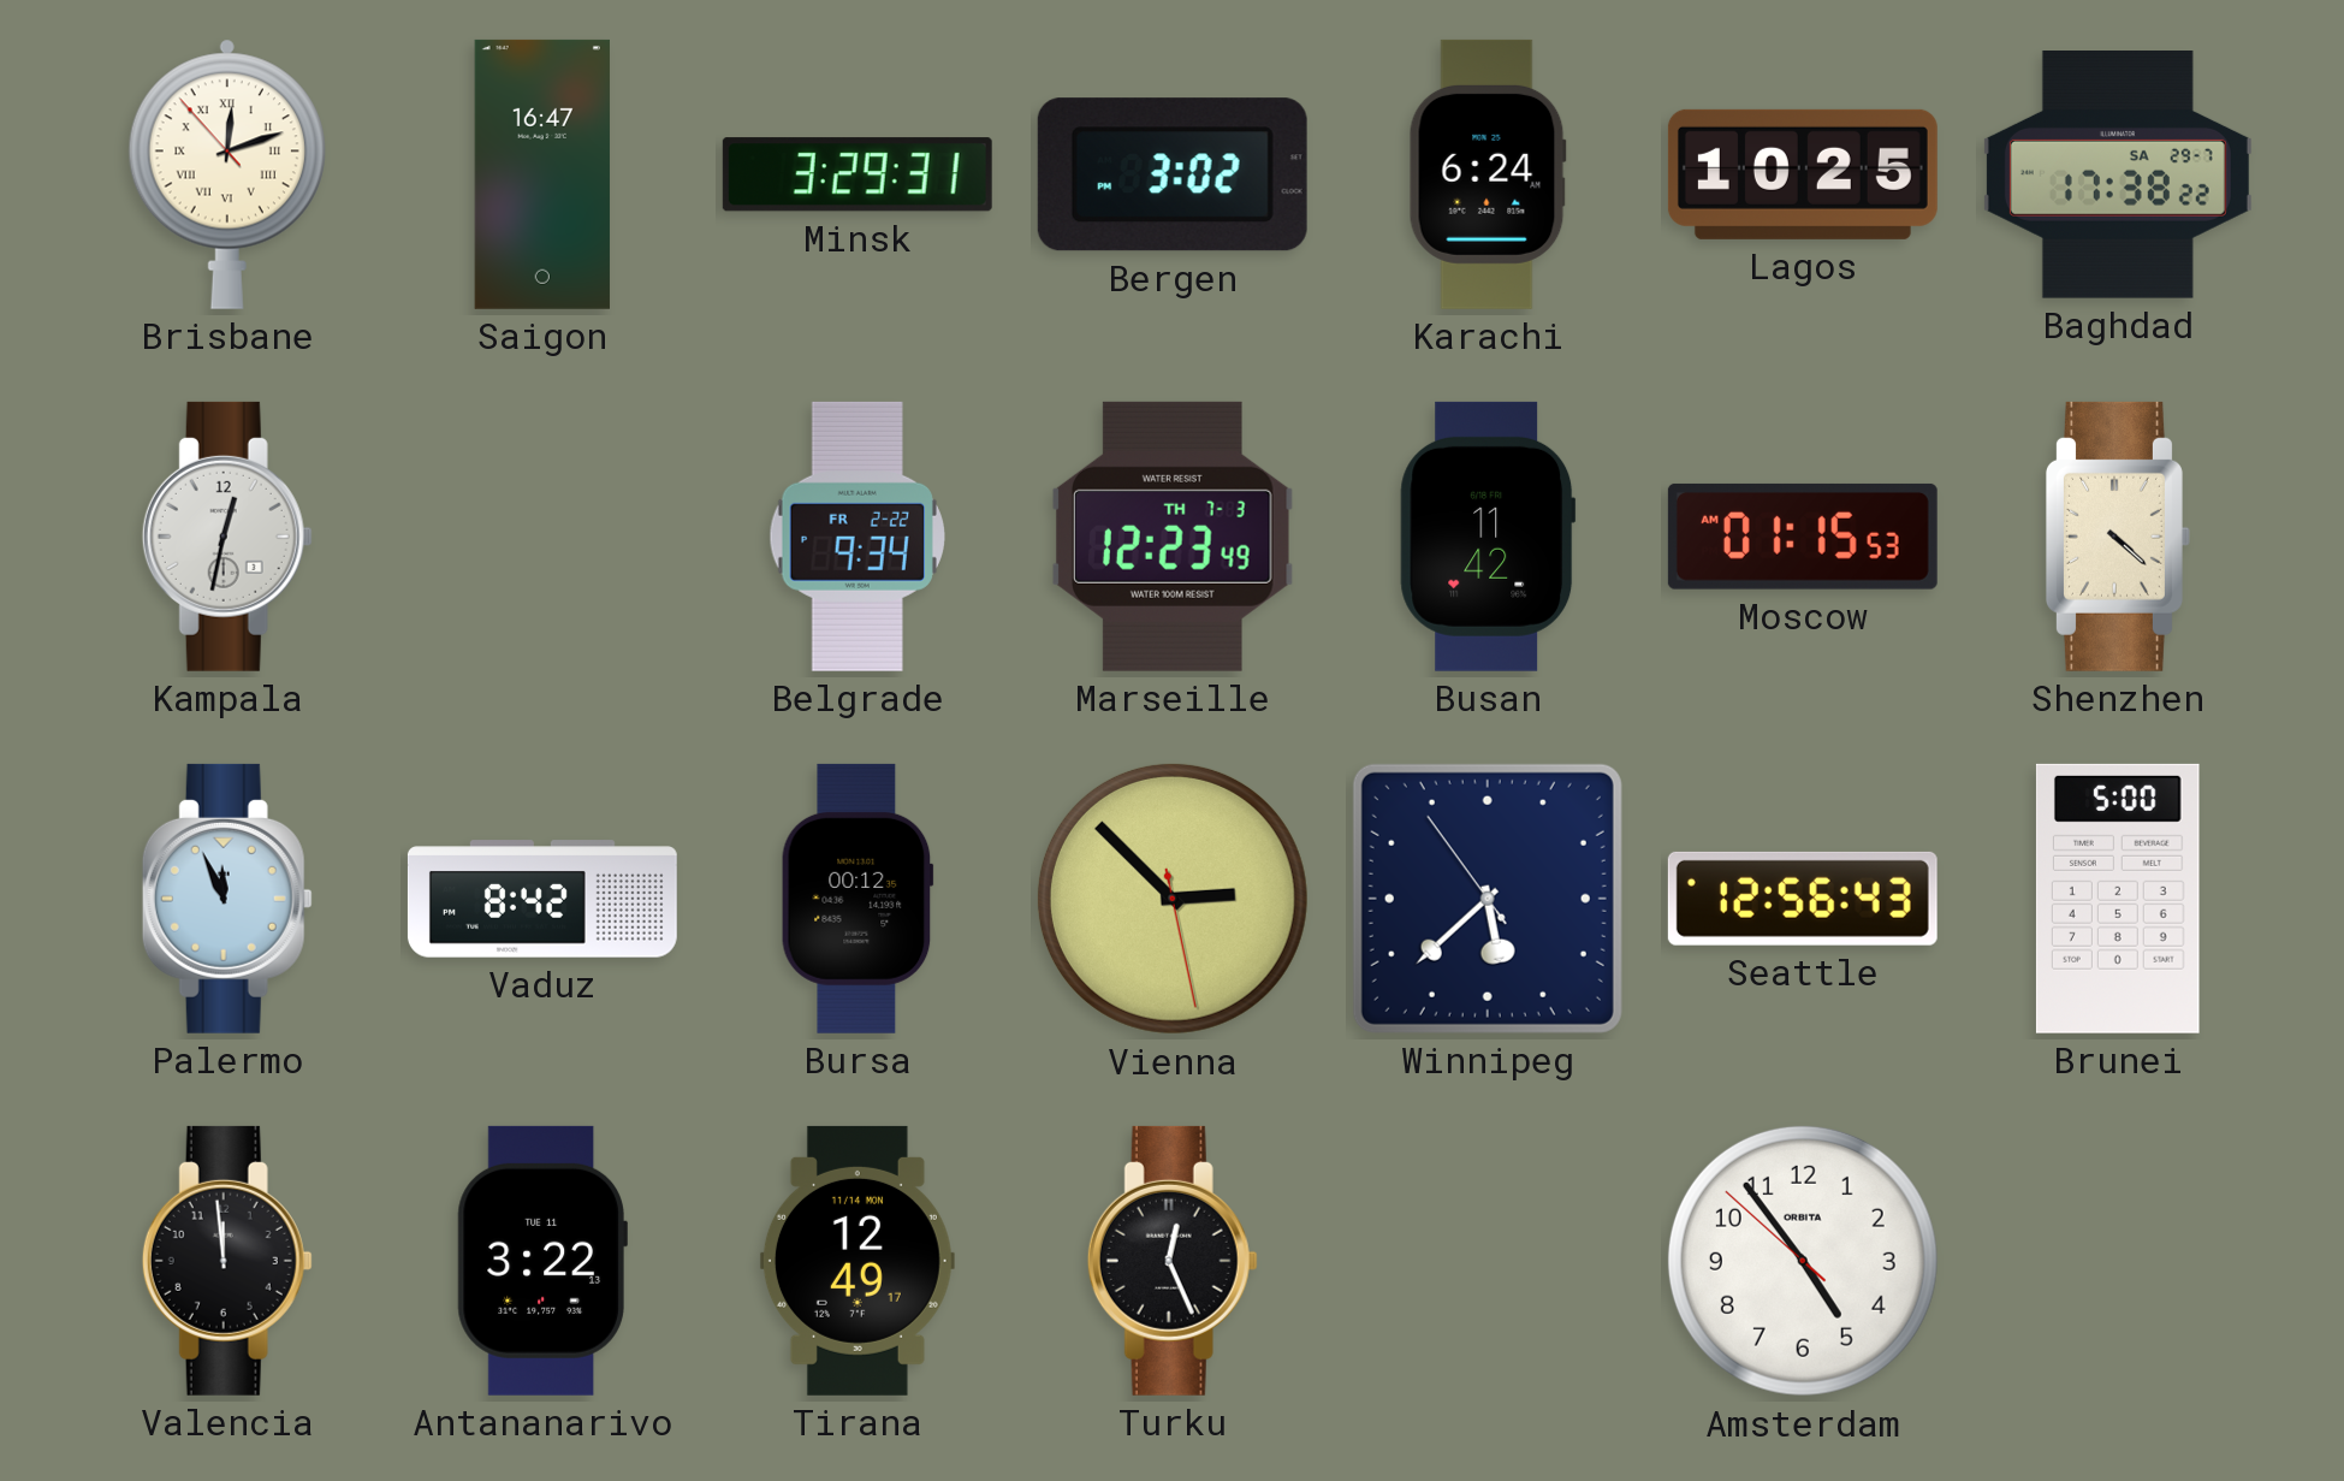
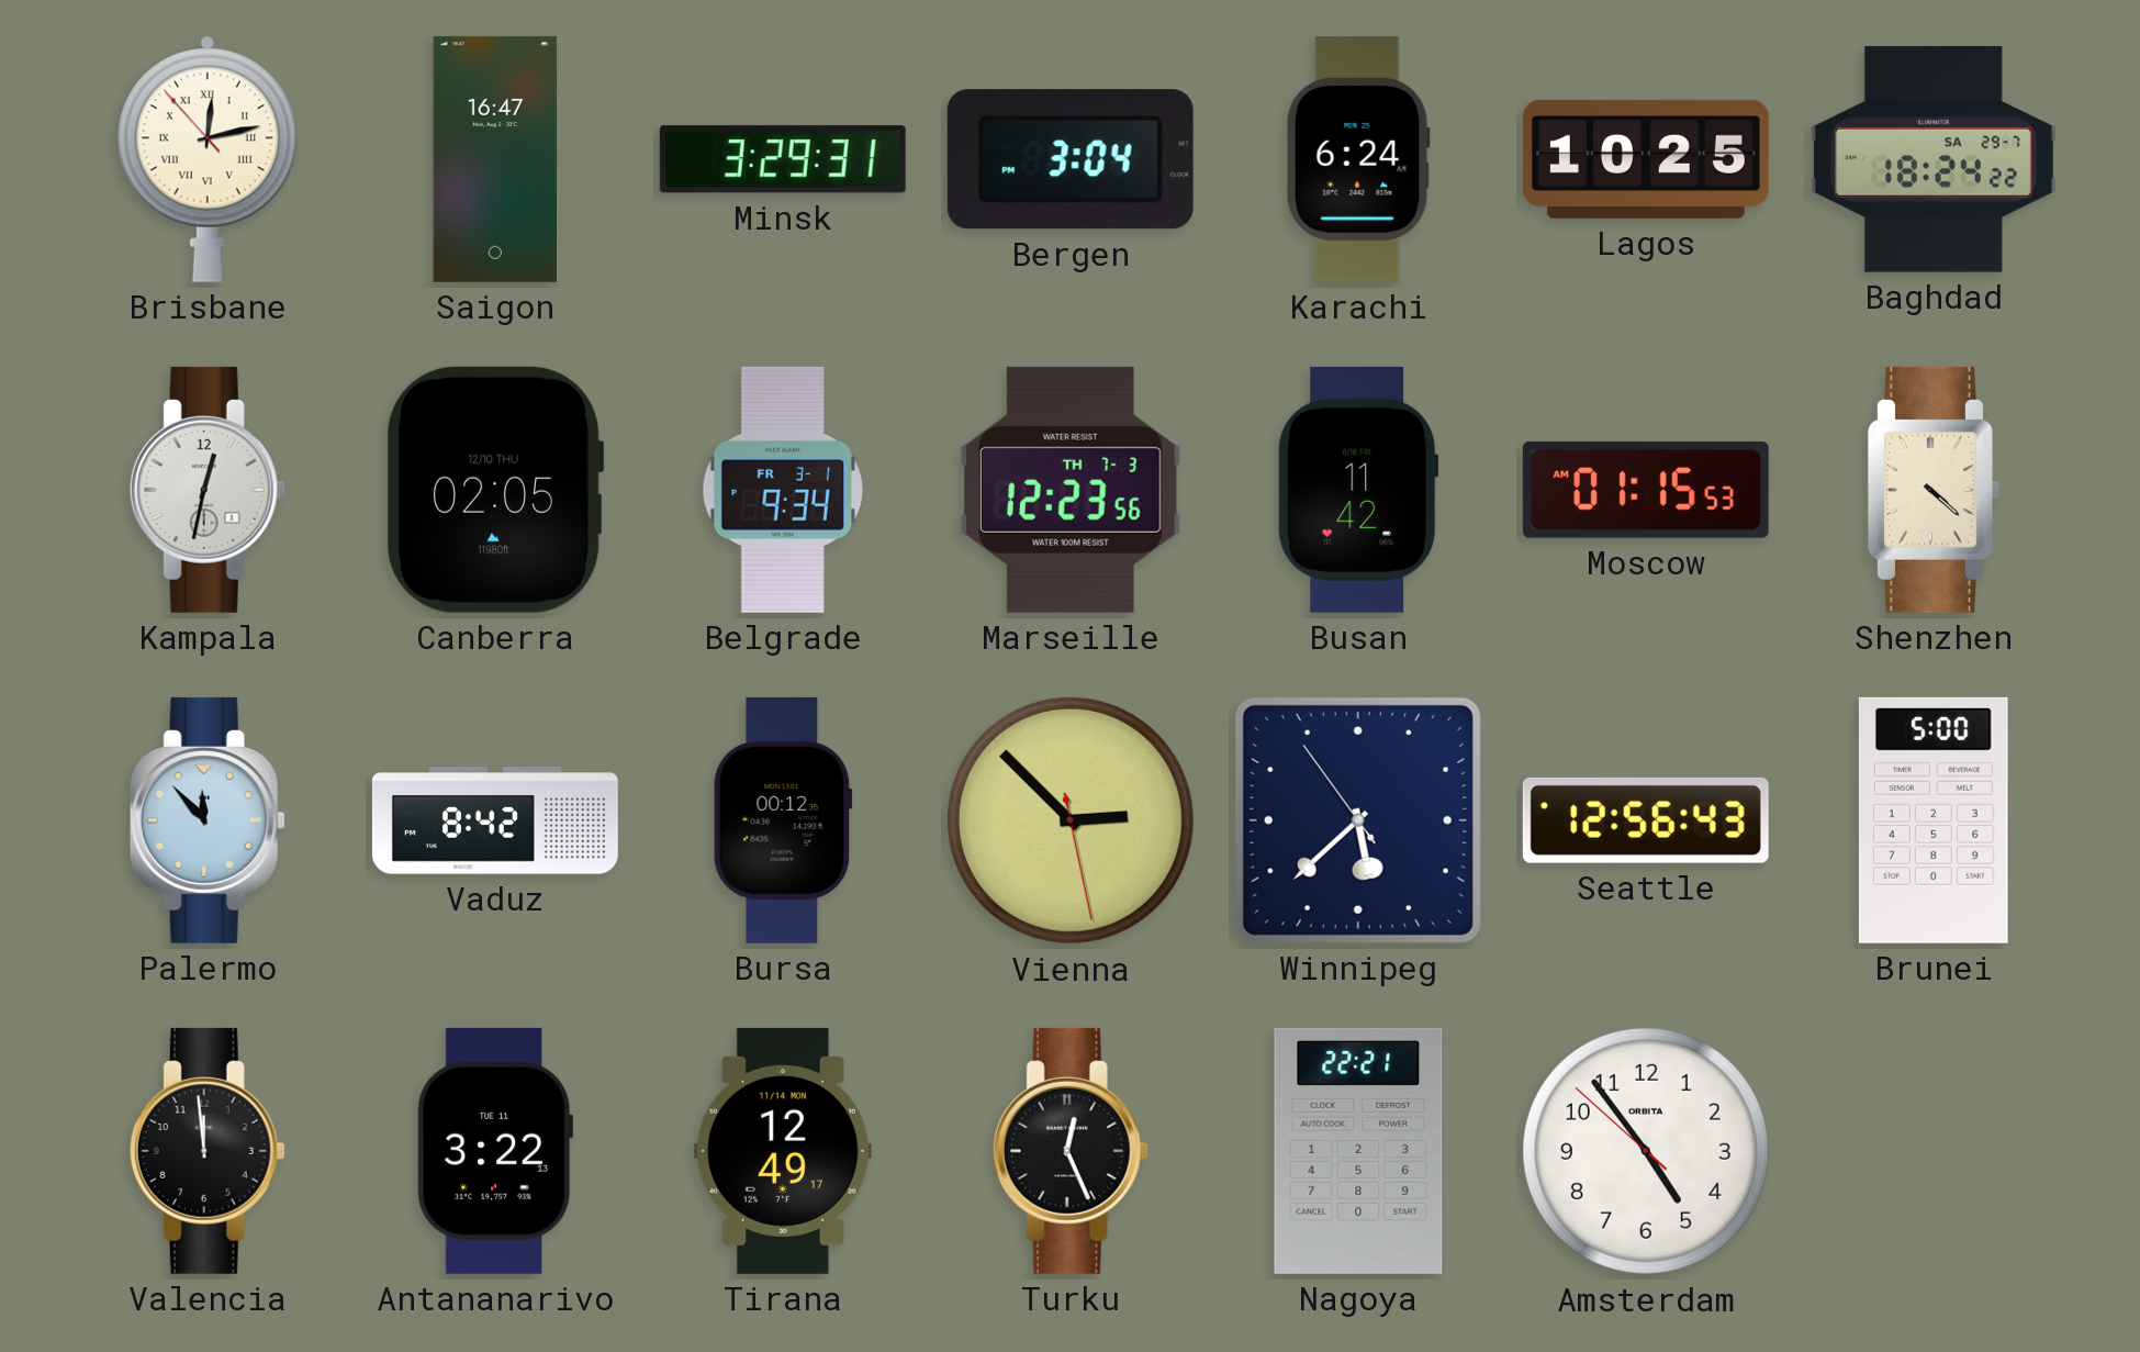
Brisbane: 12:11 -> 12:12 (208, 159)
Bergen: 3:02 -> 3:04 (1071, 159)
Baghdad: 17:38 -> 18:24 (1934, 160)
Canberra: none -> 02:05 (496, 490)
Belgrade date: FR 2-22 -> FR 3-1 (783, 490)
Marseille: 12:23:49 -> 12:23:56 (1071, 490)
Palermo: 11:56 -> 11:53 (208, 820)
Nagoya: none -> 22:21 (1358, 1151)
